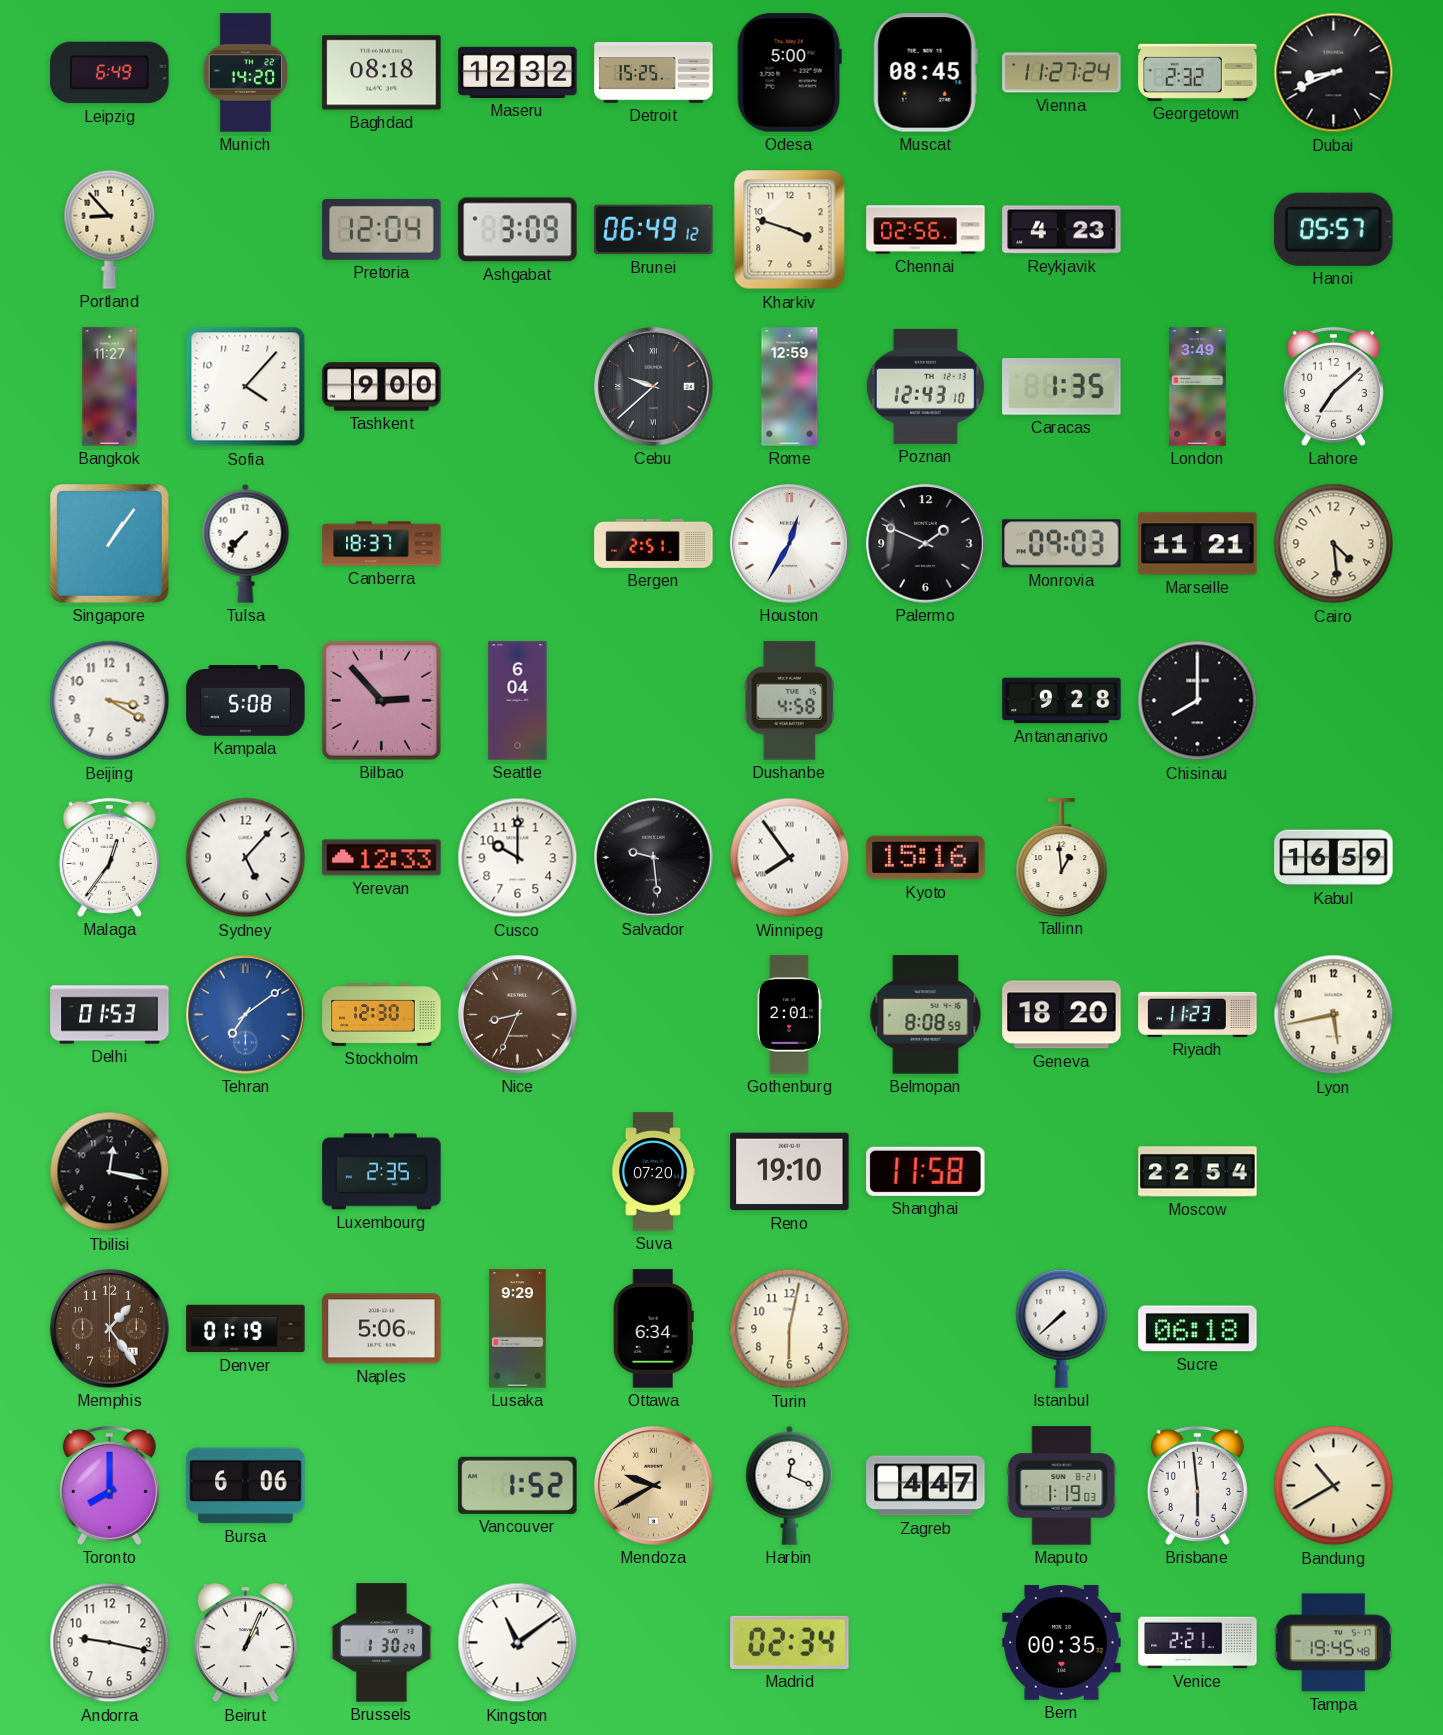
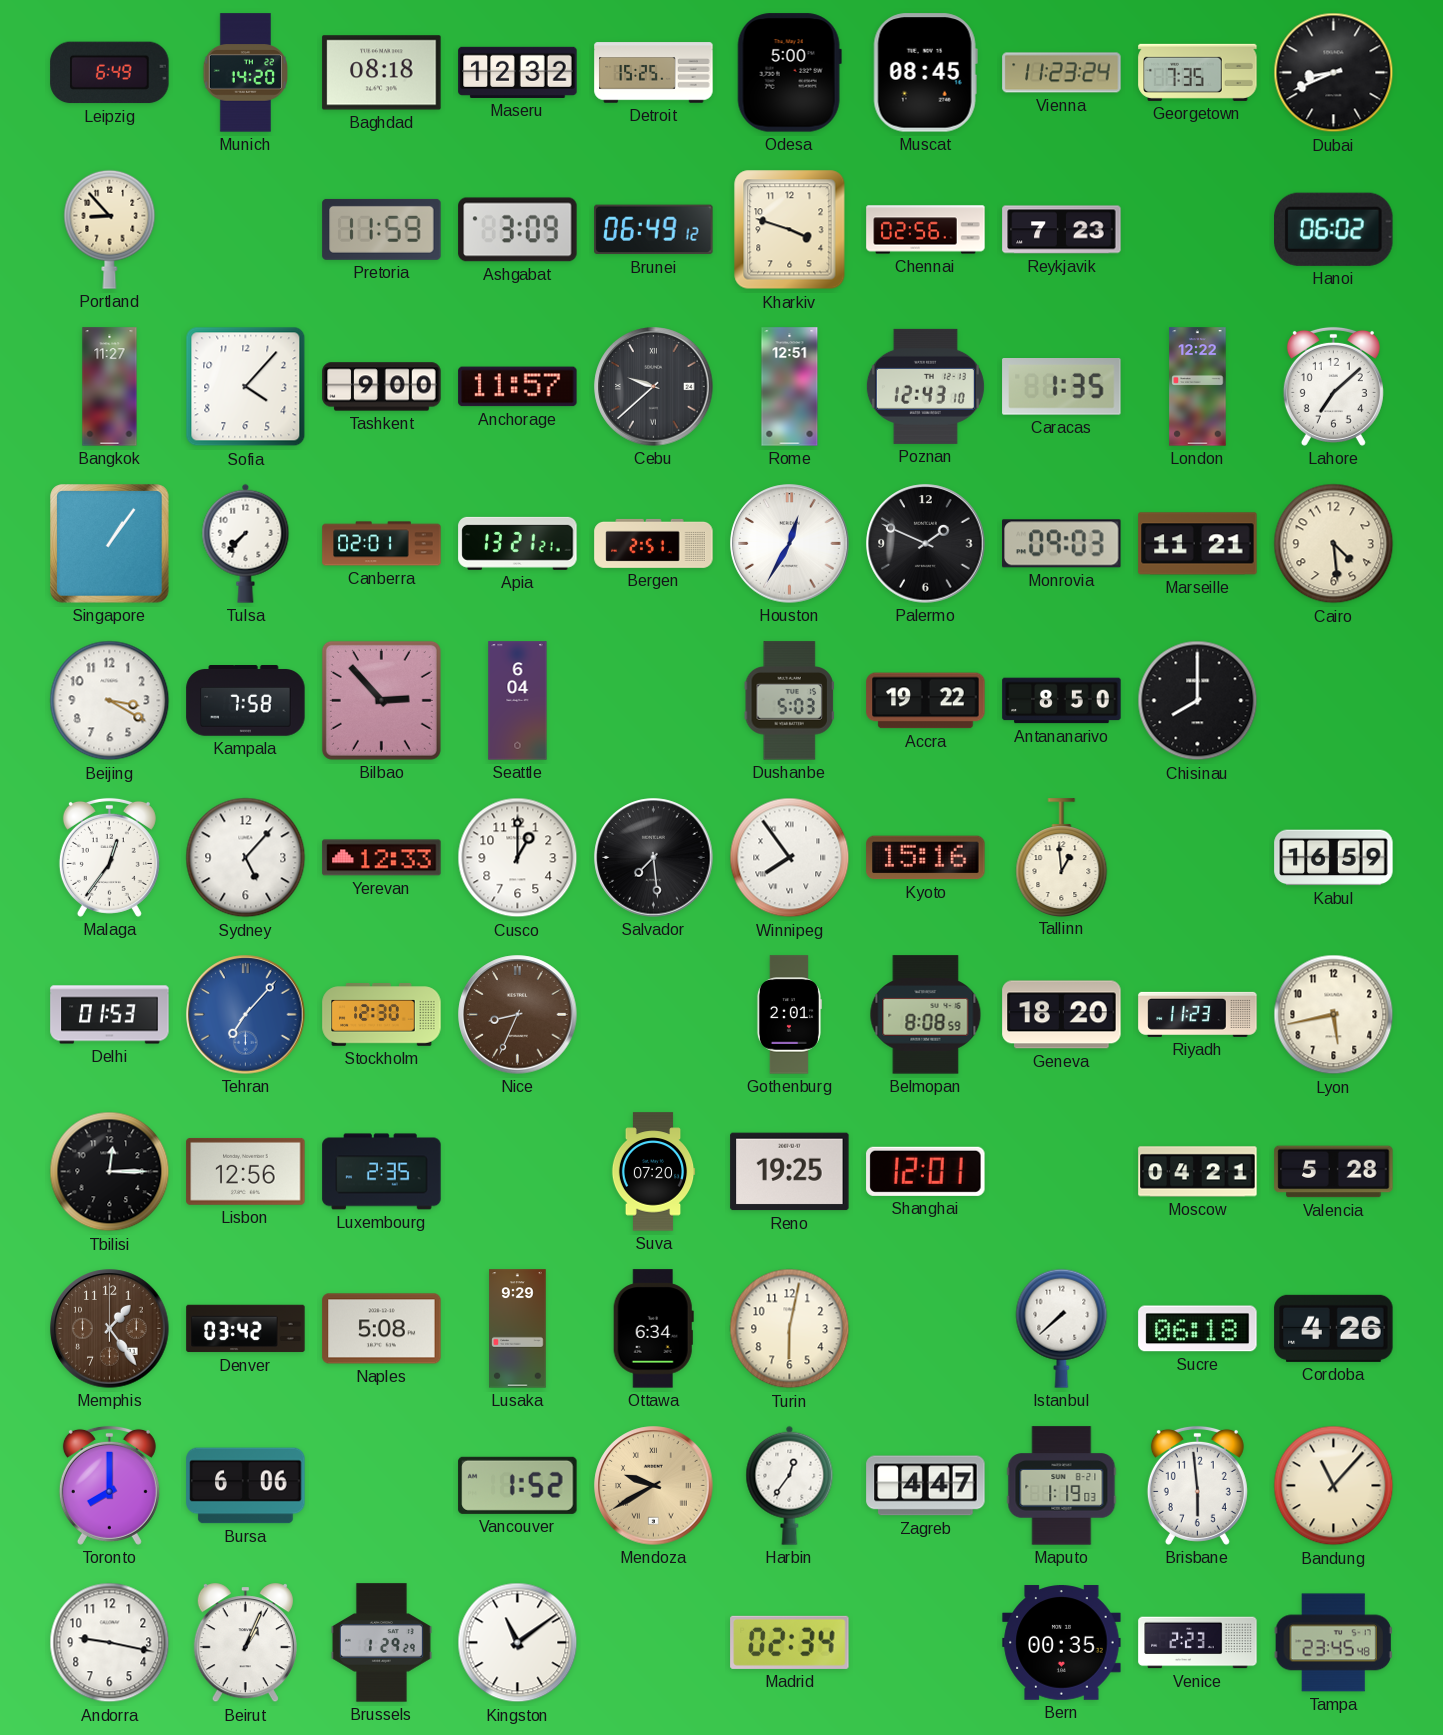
Vienna: 11:27 -> 11:23 (1062, 73)
Georgetown: 2:32 -> 7:35 (1198, 72)
Pretoria: 12:04 -> 11:59 (382, 229)
Reykjavik: 4:23 -> 7:23 (1062, 230)
Hanoi: 05:57 -> 06:02 (1334, 229)
Anchorage: none -> 11:57 (518, 387)
Rome: 12:59 -> 12:51 (790, 387)
London: 3:49 -> 12:22 (1198, 387)
Canberra: 18:37 -> 02:01 (382, 544)
Apia: none -> 13:21 (518, 543)
Kampala: 5:08 -> 7:58 (246, 701)
Dushanbe: 4:58 -> 5:03 (789, 701)
Accra: none -> 19:22 (926, 701)
Antananarivo: 9:28 -> 8:50 (1062, 701)
Cusco: 10:00 -> 1:00 (518, 858)
Salvador: 9:29 -> 7:29 (654, 858)
Tehran: 7:09 -> 7:07 (246, 1015)
Tbilisi: 12:17 -> 12:15 (110, 1172)
Lisbon: none -> 12:56 (246, 1171)
Reno: 19:10 -> 19:25 (790, 1172)
Shanghai: 11:58 -> 12:01 (926, 1171)
Moscow: 22:54 -> 04:21 (1198, 1172)
Valencia: none -> 5:28 (1334, 1172)
Denver: 01:19 -> 03:42 (246, 1329)
Naples: 5:06 -> 5:08 (382, 1329)
Cordoba: none -> 4:26 (1334, 1328)
Harbin: 12:19 -> 12:36 (790, 1485)
Bandung: 10:40 -> 11:07 (1334, 1486)
Brussels: 1:30 -> 1:29 (381, 1643)
Venice: 2:21 -> 2:23 (1198, 1643)
Tampa: 19:45 -> 23:45 (1333, 1643)
